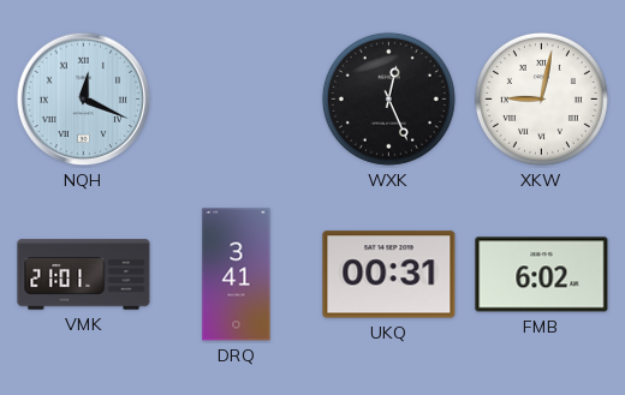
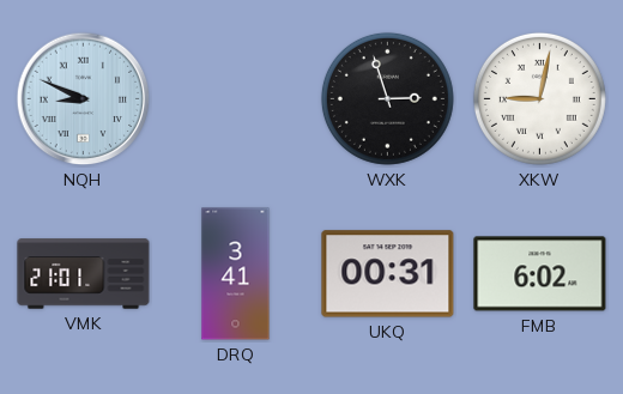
NQH: 12:19 -> 8:49 (84, 99)
WXK: 12:26 -> 2:57 (387, 98)
